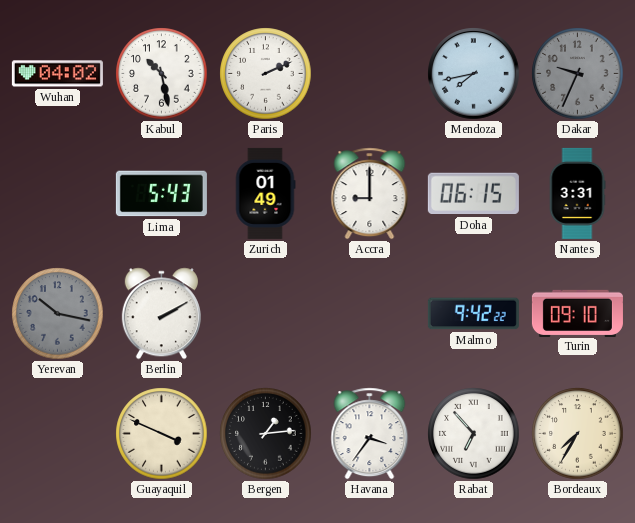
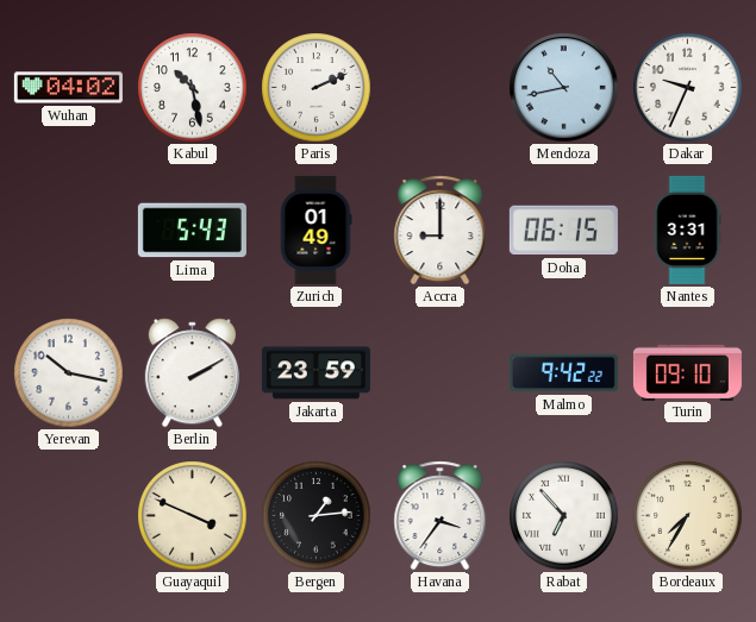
Mendoza: 7:43 -> 10:43 (564, 88)
Dakar dial: grey -> white (688, 88)
Yerevan dial: grey -> white (69, 373)
Jakarta: none -> 23:59 (315, 373)
